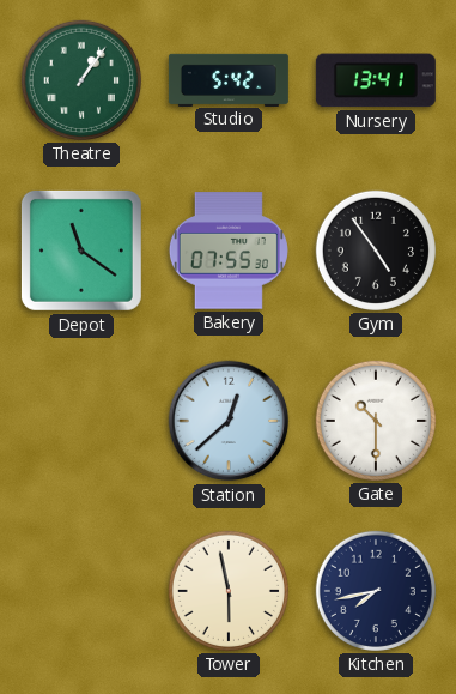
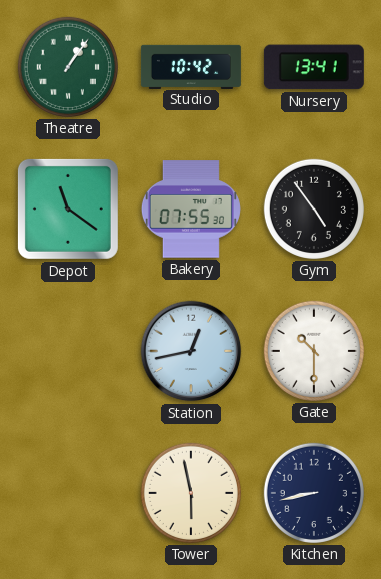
Studio: 5:42 -> 10:42 (191, 66)
Station: 12:38 -> 12:43 (191, 351)
Kitchen: 7:43 -> 8:43 (314, 493)
